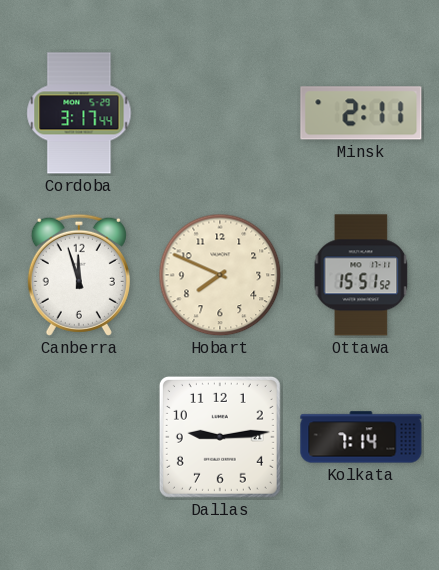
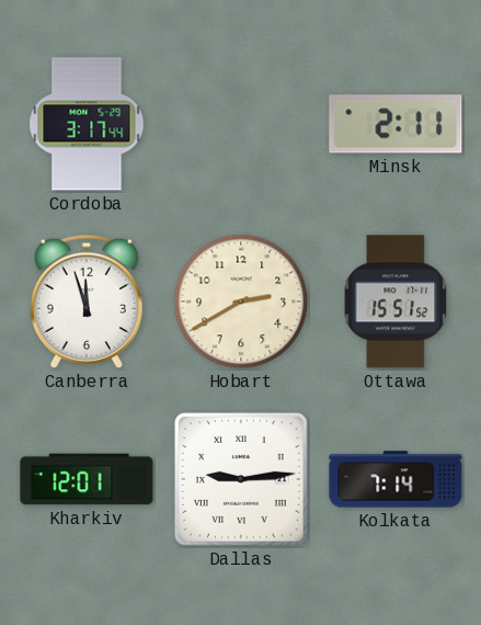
Hobart: 7:49 -> 2:40 (241, 302)
Kharkiv: none -> 12:01 (87, 479)
Dallas numerals: Arabic -> Roman (241, 479)
